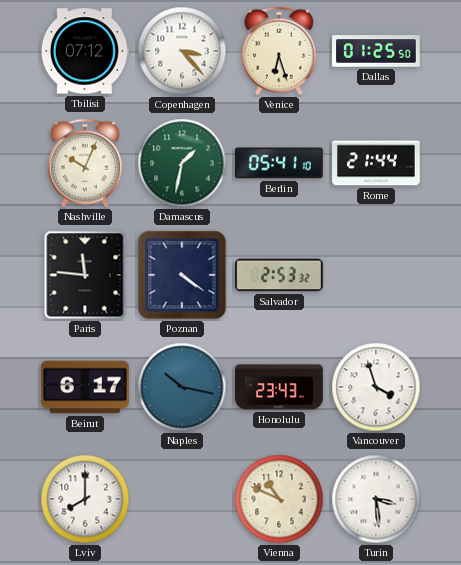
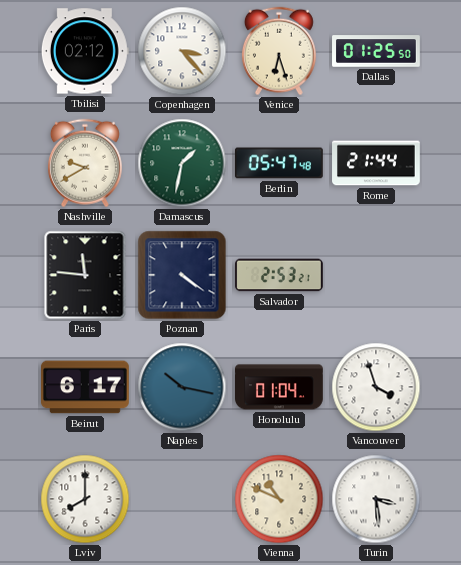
Tbilisi: 07:12 -> 02:12 (85, 51)
Nashville: 10:04 -> 9:40 (85, 163)
Berlin: 05:41 -> 05:47 (279, 163)
Salvador: 2:53:32 -> 2:53:21 (280, 275)
Honolulu: 23:43 -> 01:04 (280, 387)
